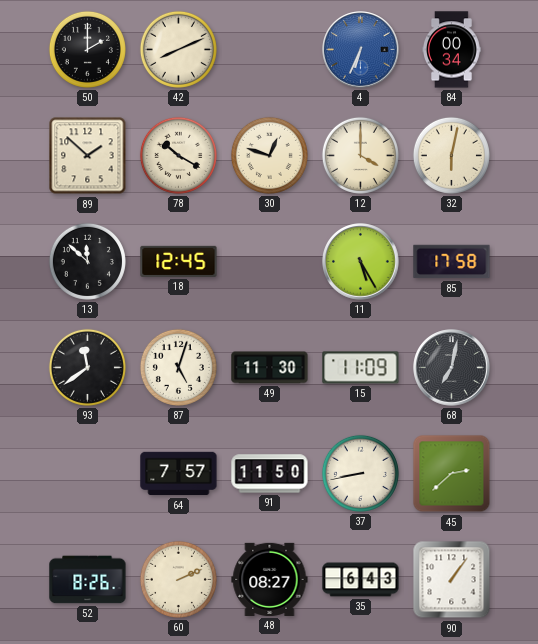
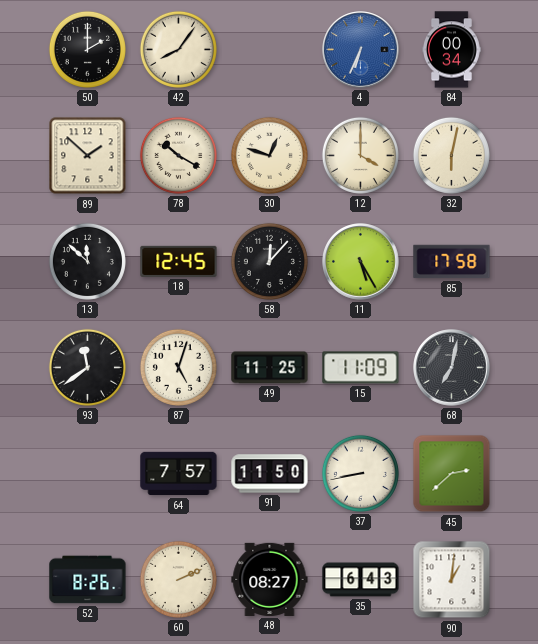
42: 8:11 -> 8:06 (178, 49)
58: none -> 12:07 (269, 261)
49: 11:30 -> 11:25 (270, 368)
90: 1:06 -> 1:01 (452, 580)
